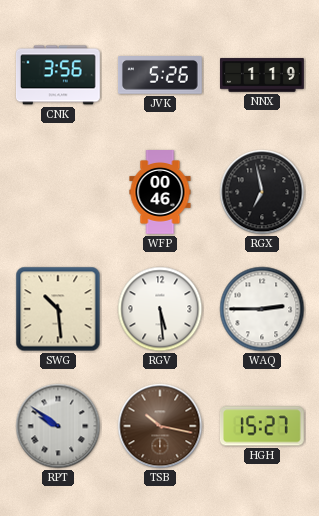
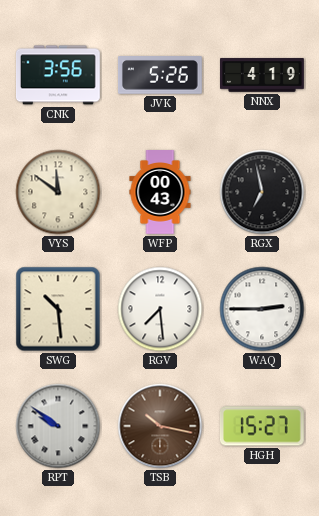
NNX: 1:19 -> 4:19 (263, 75)
VYS: none -> 11:51 (58, 192)
WFP: 00:46 -> 00:43 (160, 193)
RGV: 5:29 -> 7:29 (160, 309)
